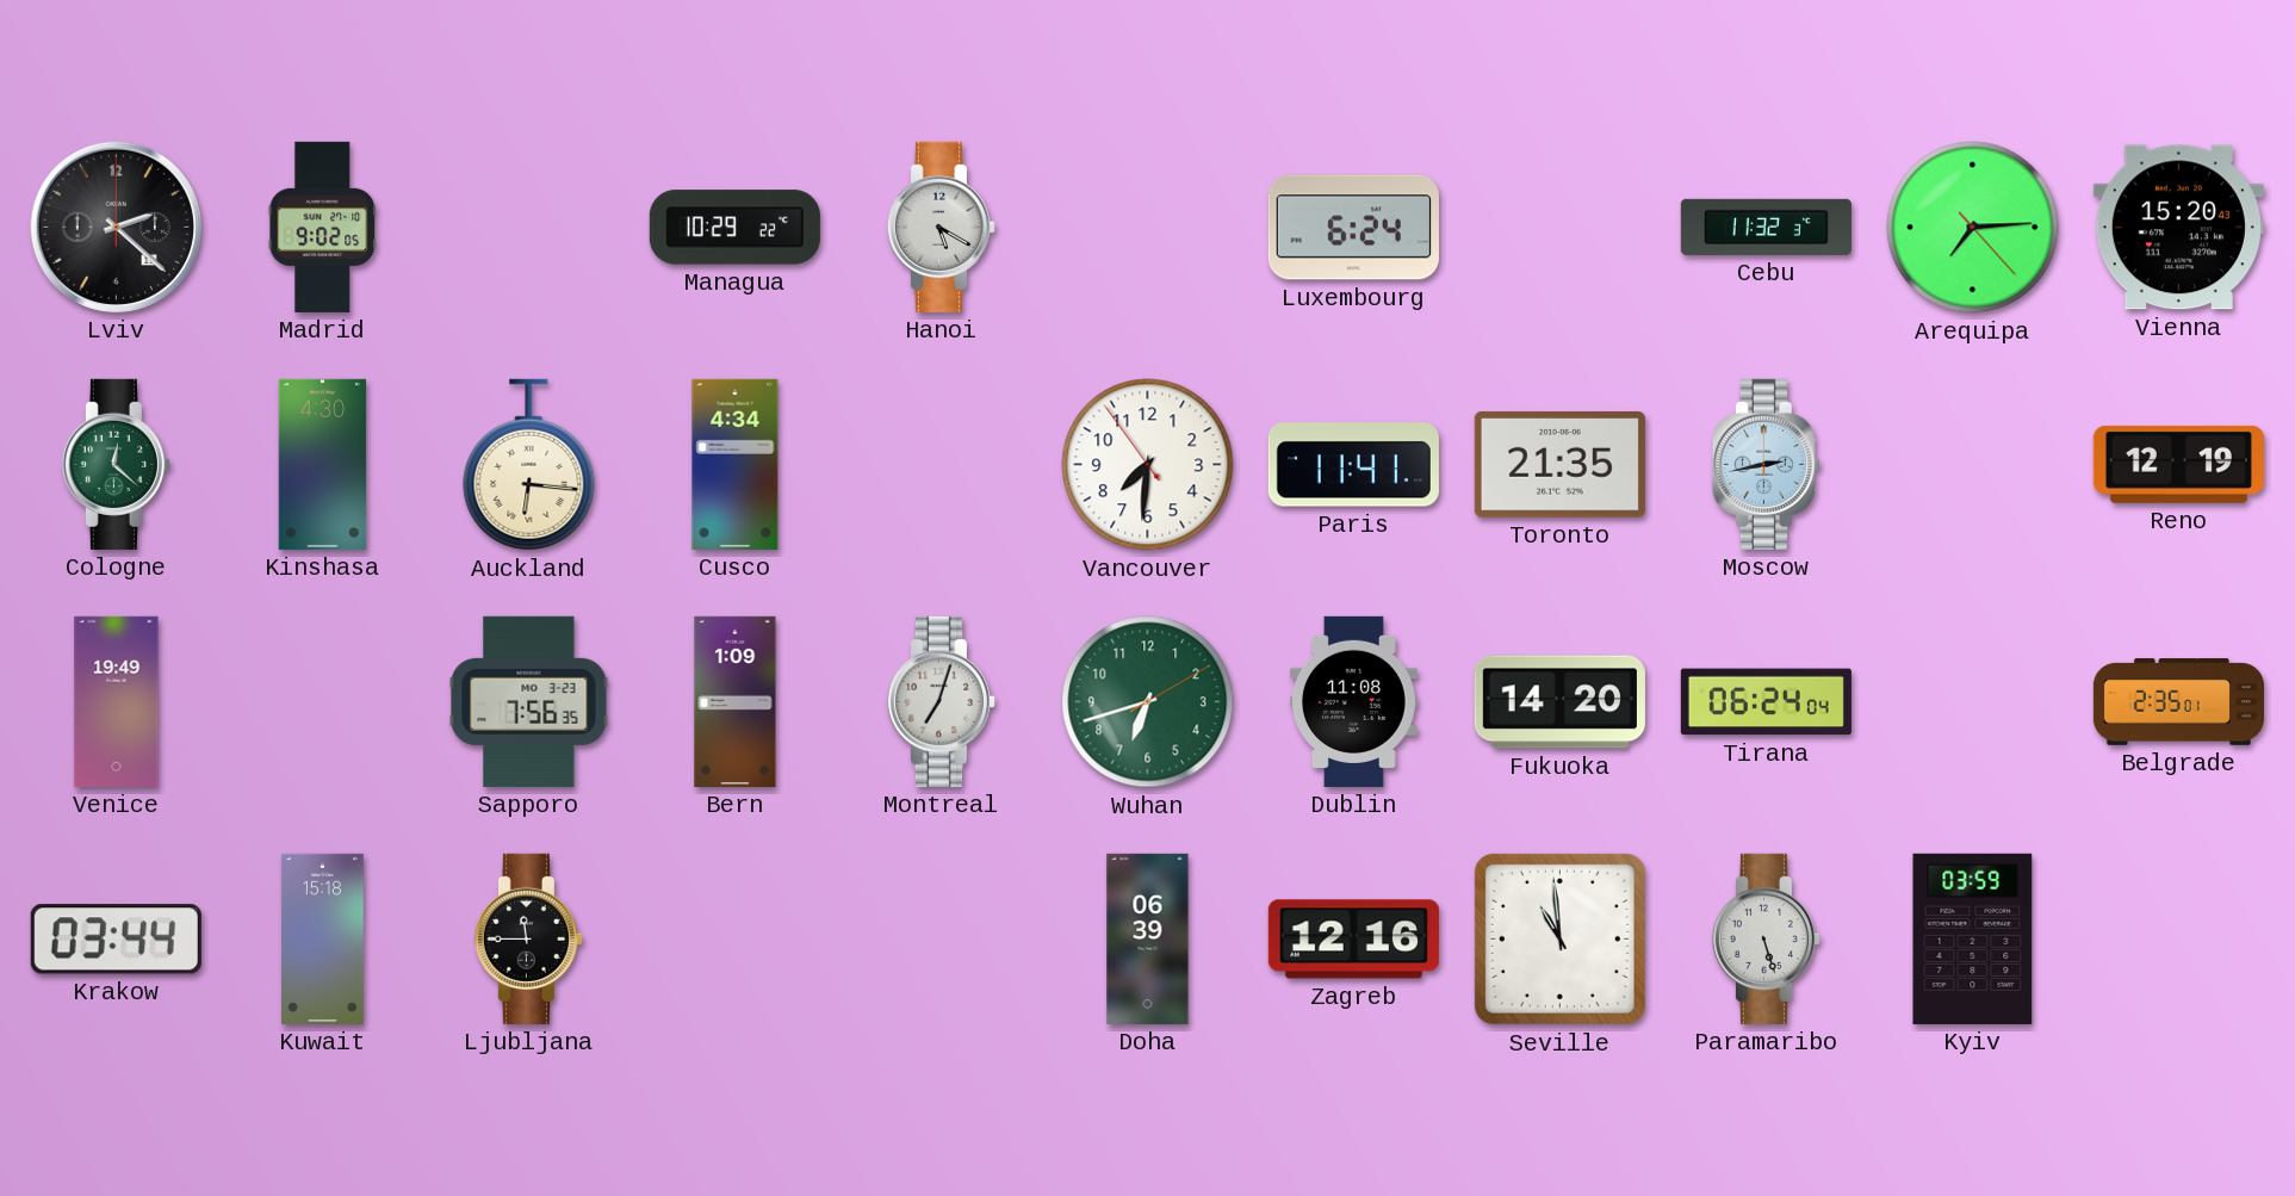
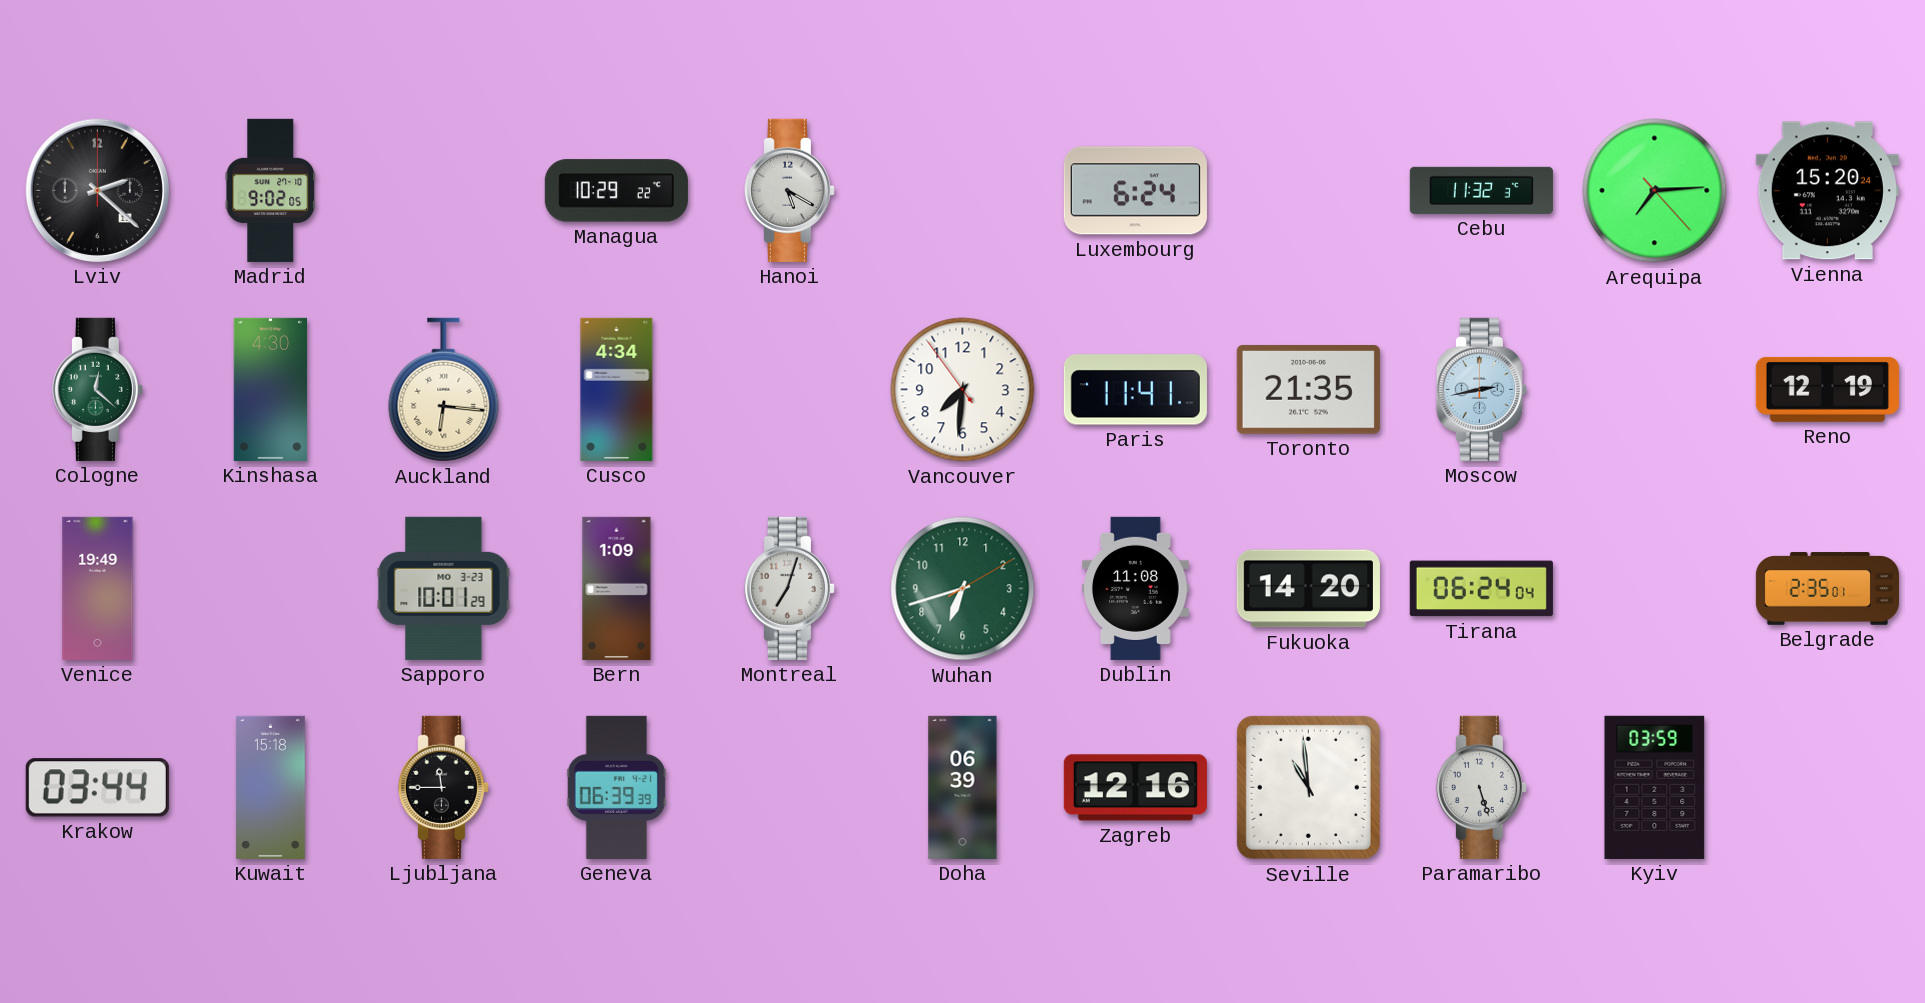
Vienna: 15:20:43 -> 15:20:24 (1827, 191)
Sapporo: 7:56 -> 10:01 (444, 588)
Geneva: none -> 06:39 (616, 787)
